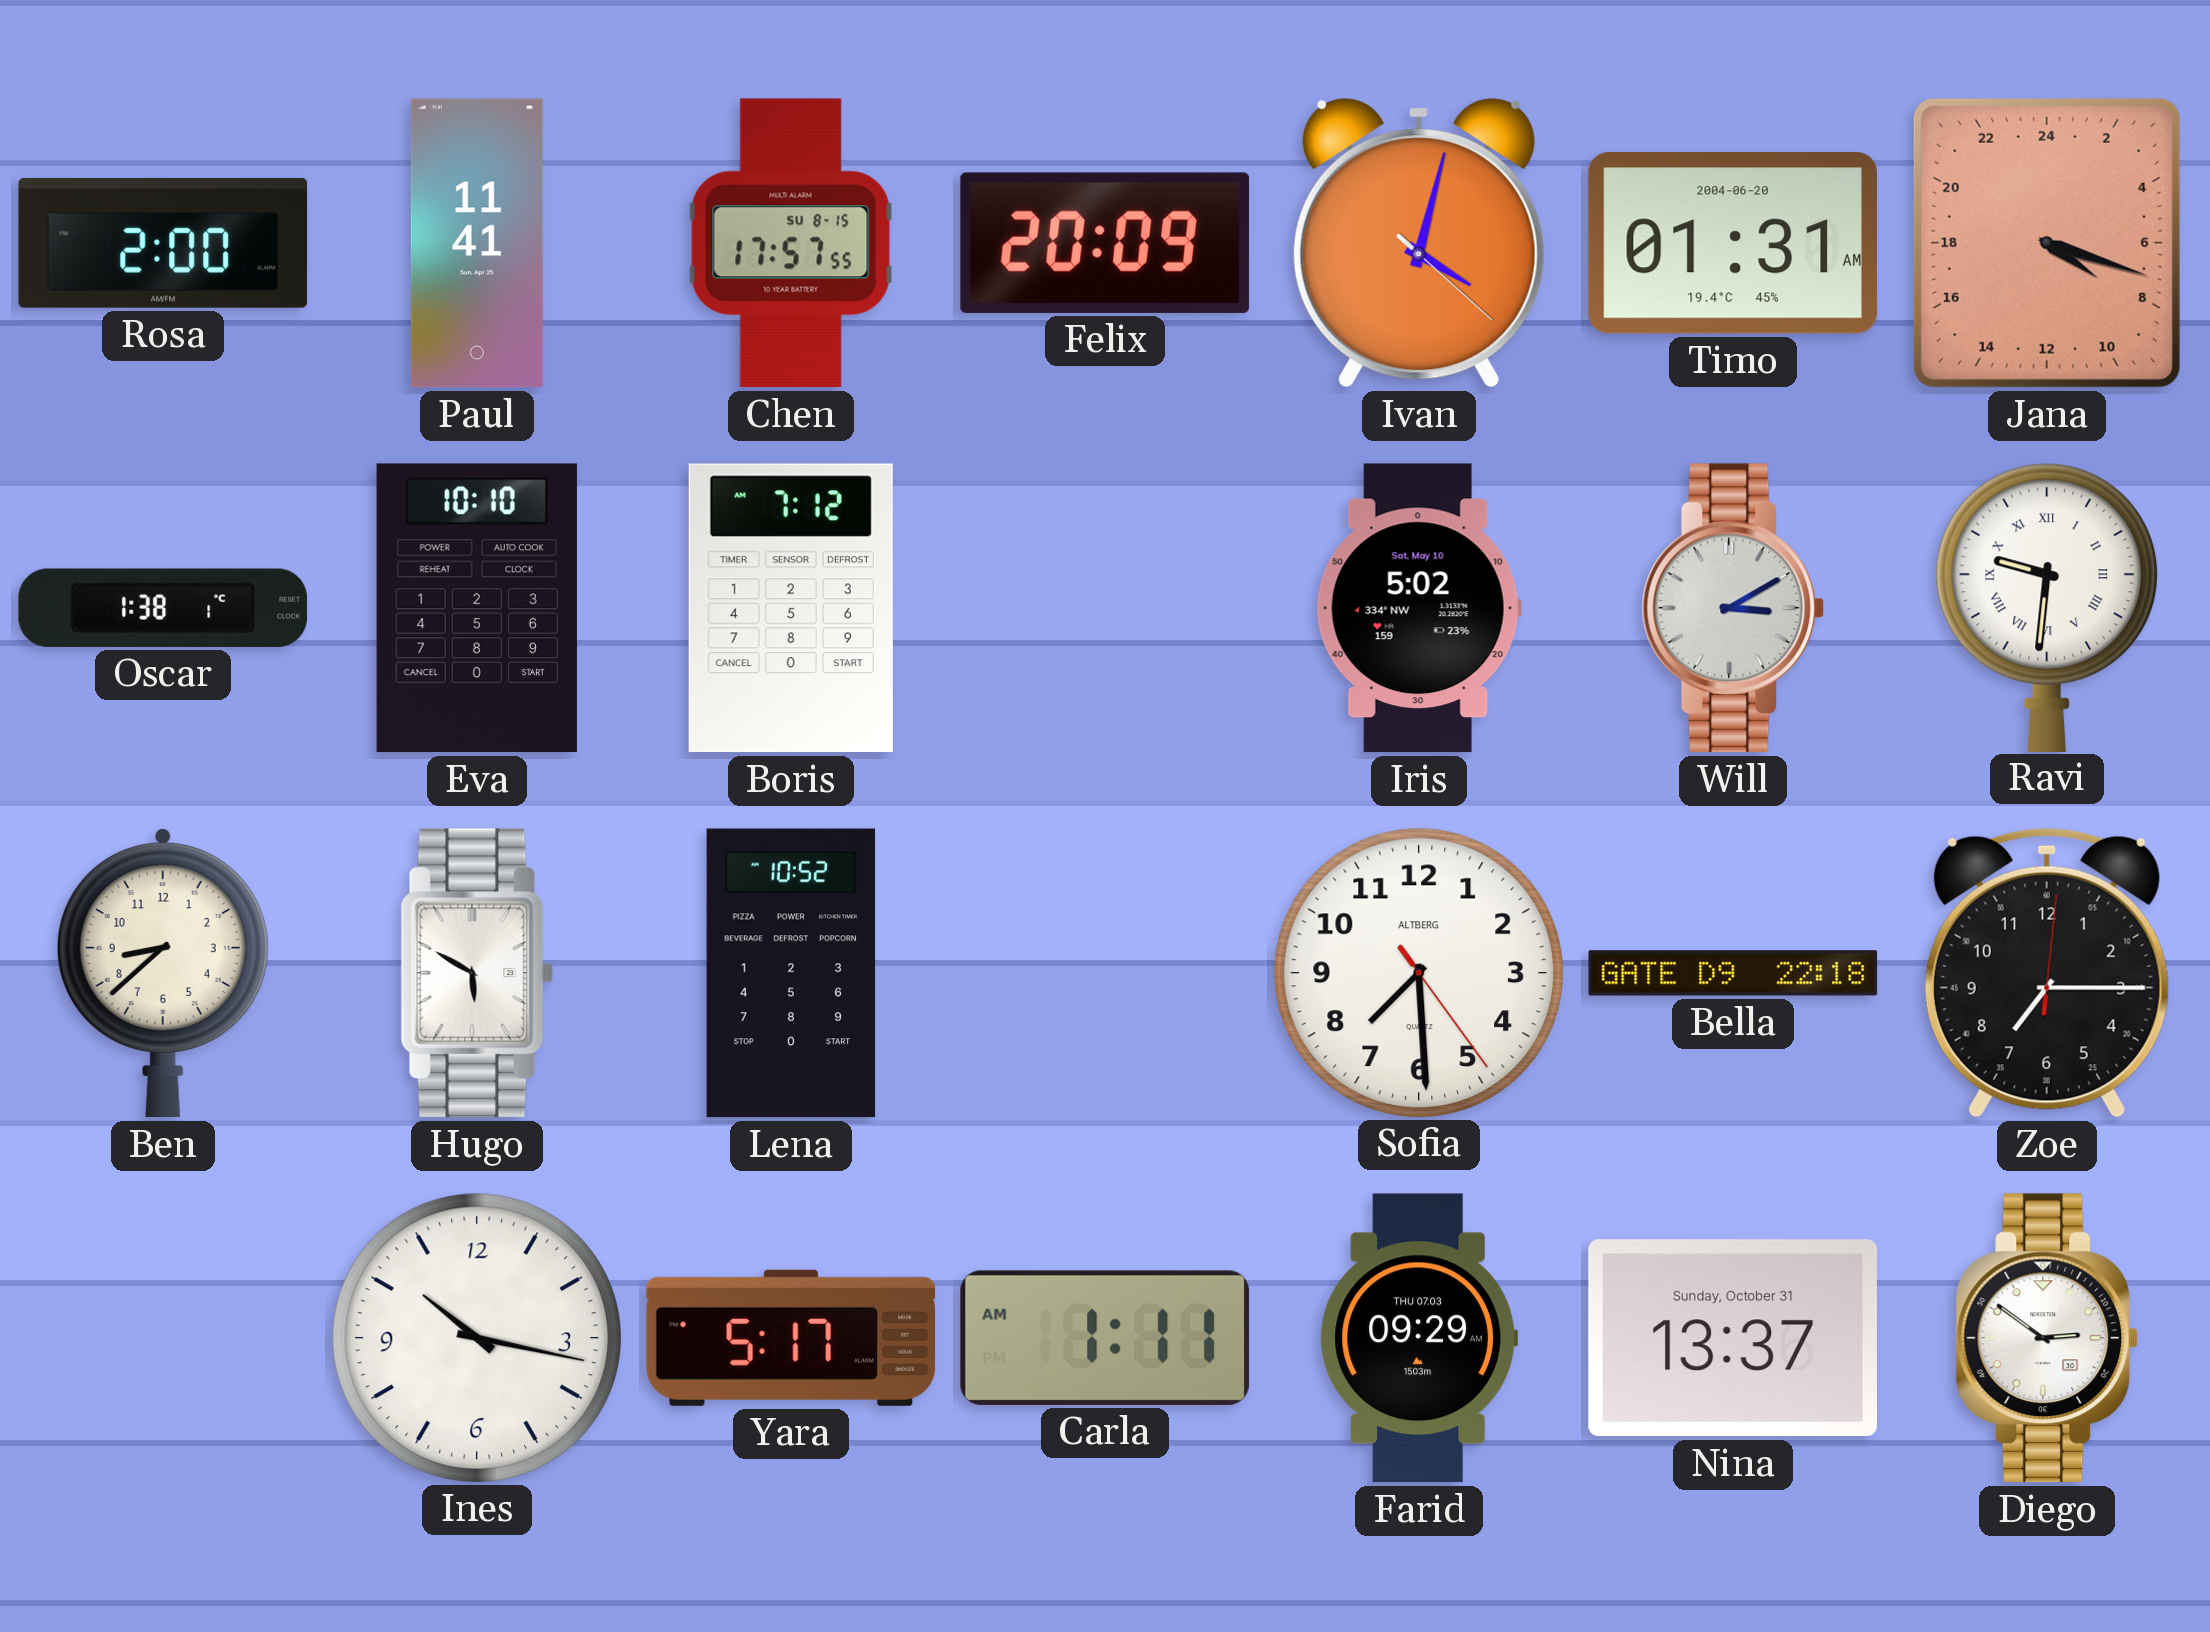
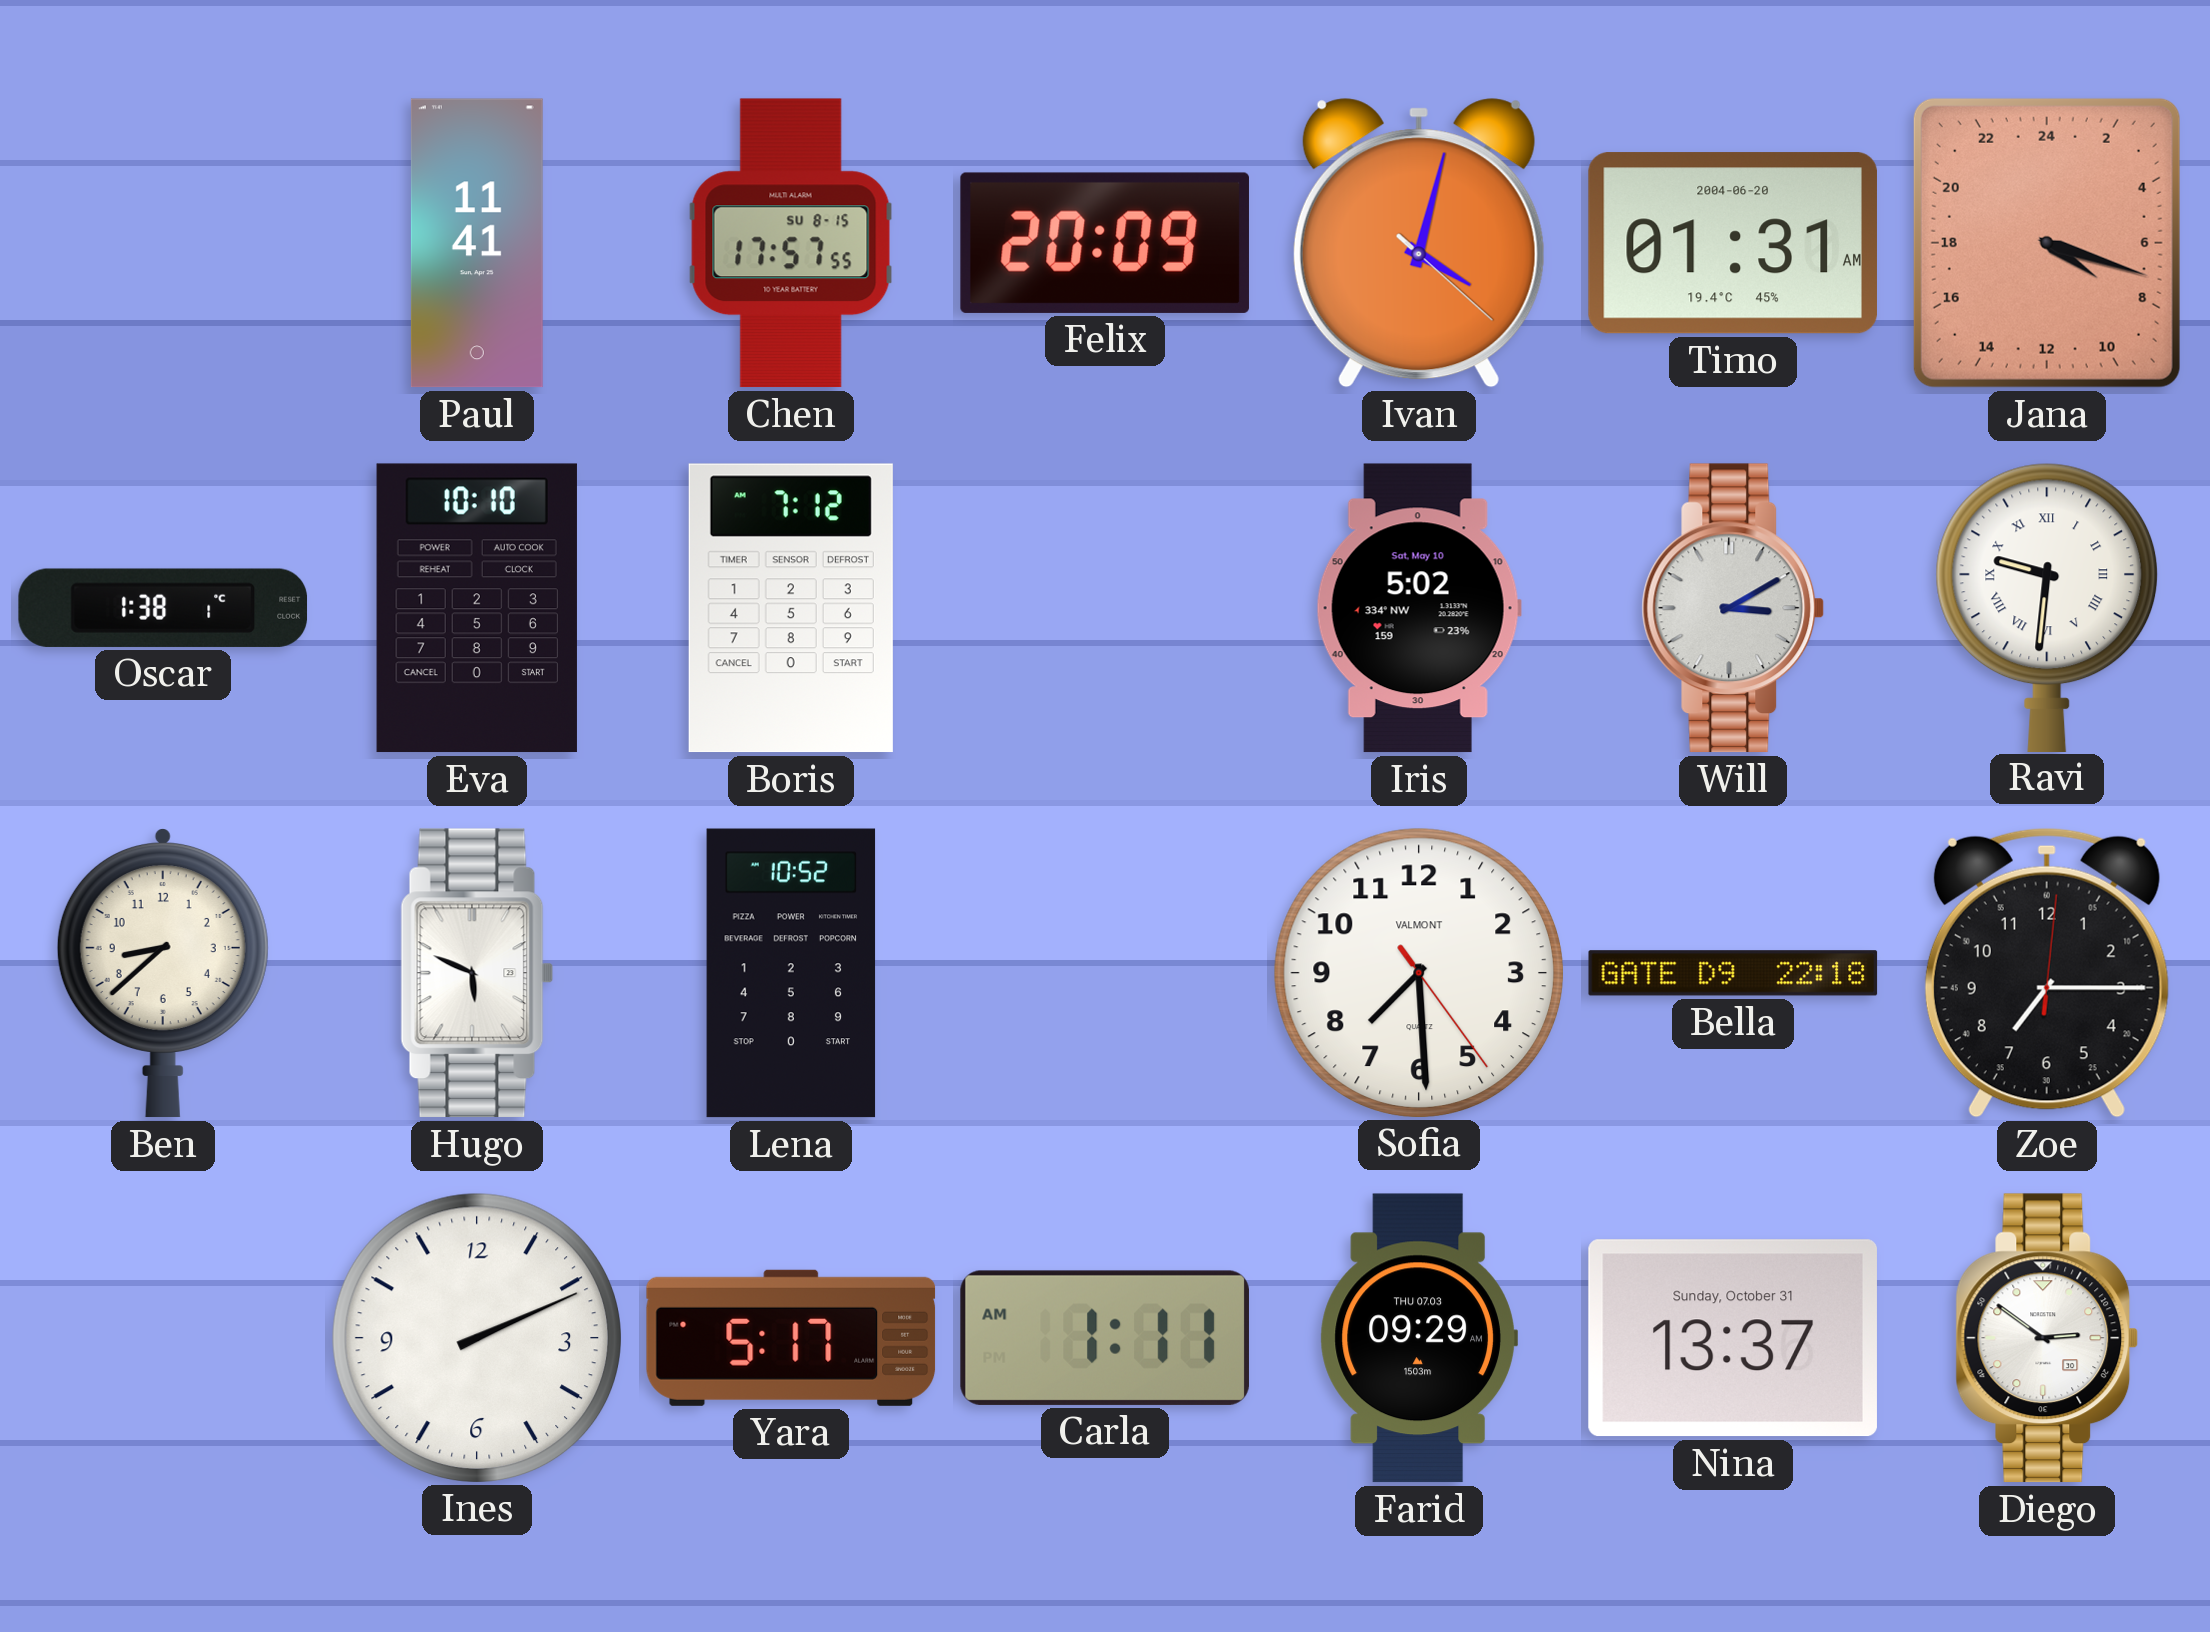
Rosa: 2:00 -> none (163, 243)
Hugo: 5:50 -> 5:49 (477, 973)
Sofia brand: ALTBERG -> VALMONT (1418, 972)
Ines: 10:17 -> 2:11 (476, 1337)
